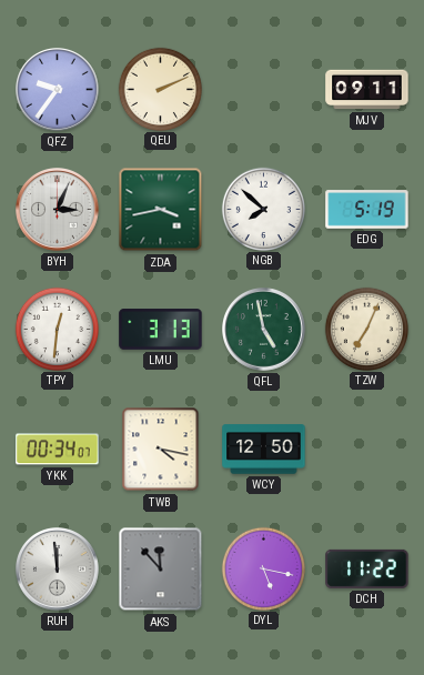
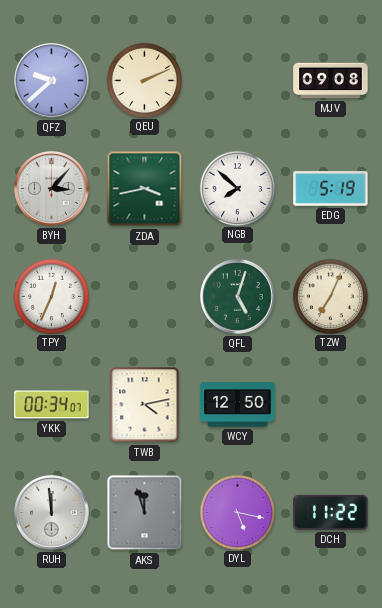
QFZ: 9:36 -> 9:38 (52, 81)
MJV: 09:11 -> 09:08 (331, 81)
BYH: 3:04 -> 3:07 (52, 189)
TPY: 12:31 -> 12:34 (51, 296)
LMU: 3:13 -> none (161, 330)
QFL: 4:58 -> 5:03 (238, 297)
TWB: 4:17 -> 4:13 (145, 405)
AKS: 11:53 -> 11:57 (145, 513)
